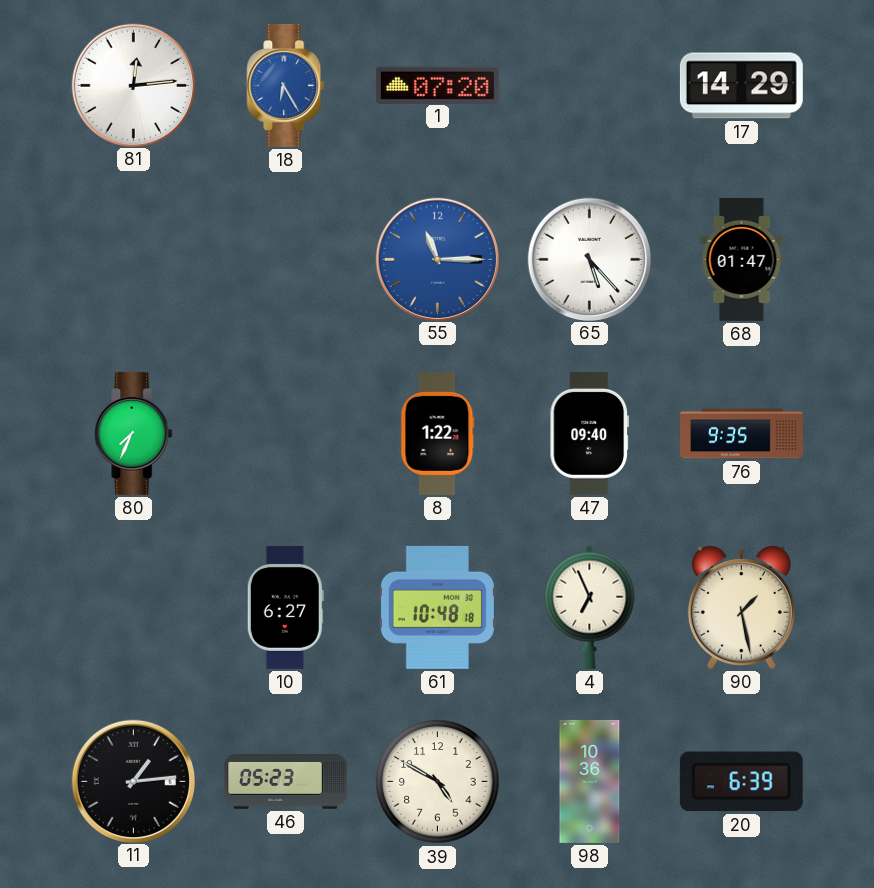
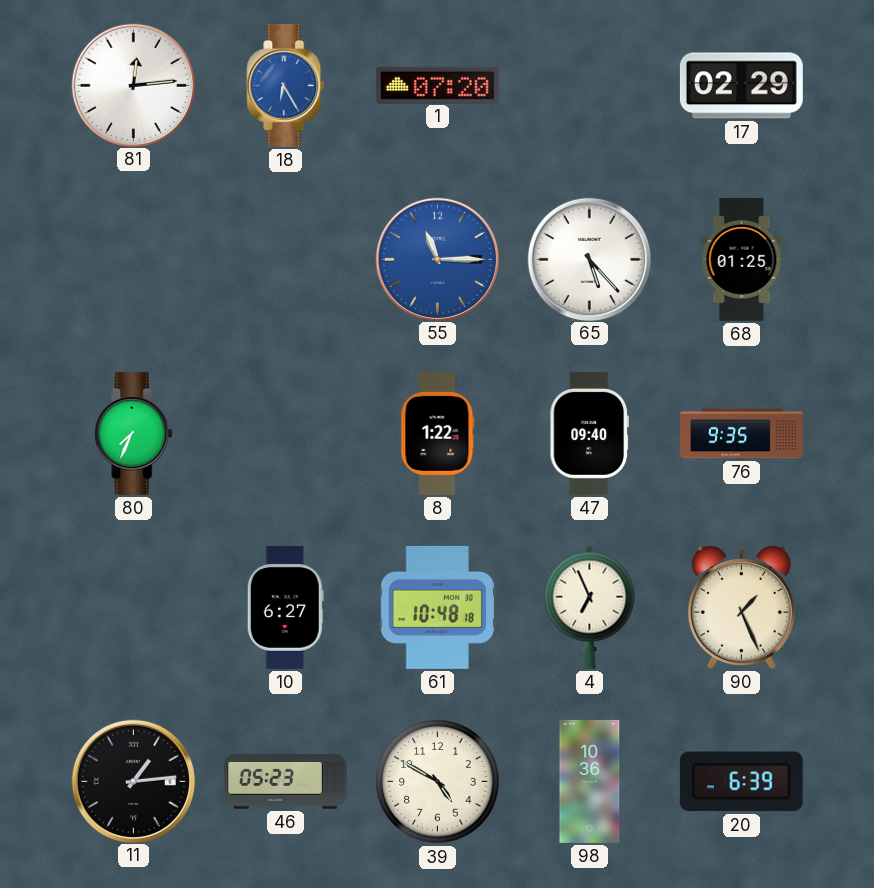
17: 14:29 -> 02:29 (741, 86)
68: 01:47 -> 01:25 (742, 259)
90: 1:28 -> 1:26 (741, 607)
